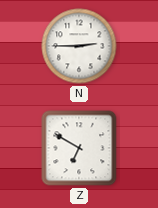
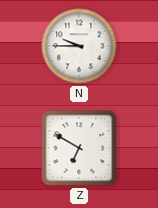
N: 2:45 -> 9:45 (79, 46)
